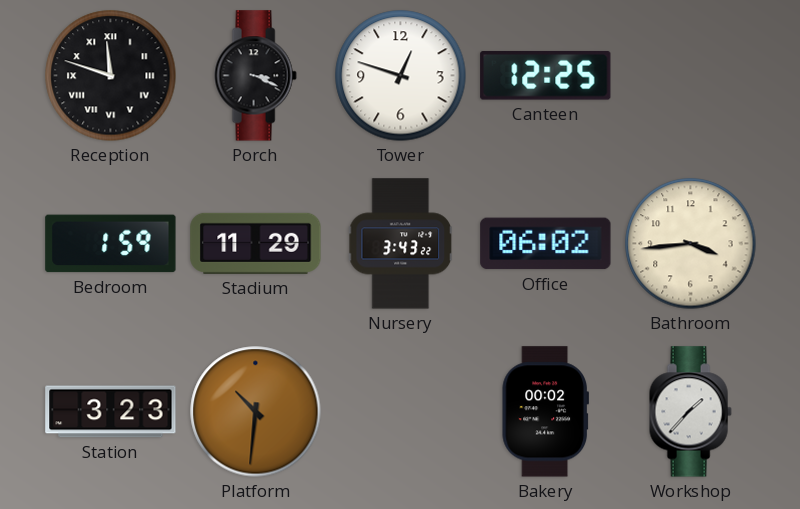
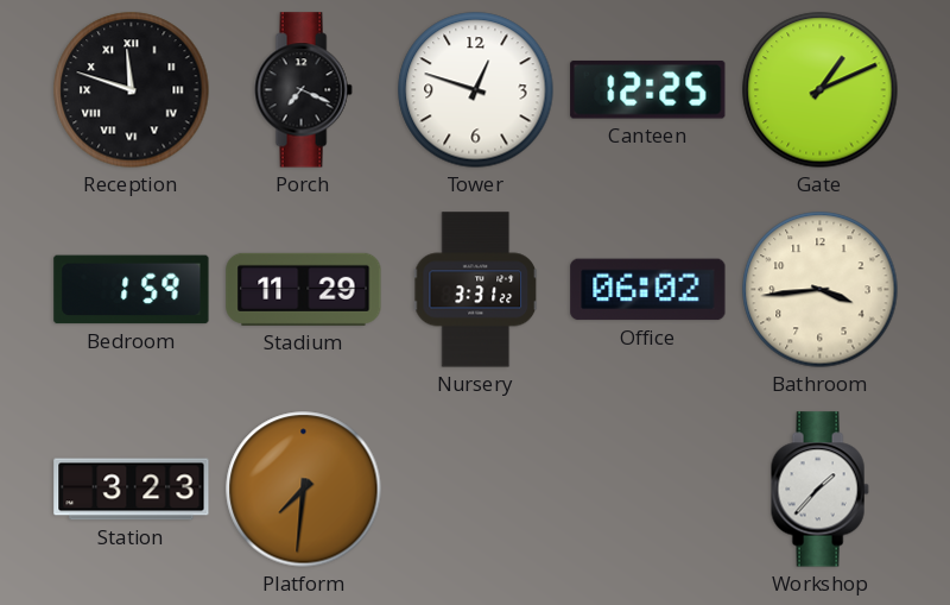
Porch: 3:19 -> 7:19 (303, 90)
Gate: none -> 1:11 (821, 90)
Nursery: 3:43 -> 3:31 (476, 290)
Platform: 10:31 -> 7:31 (304, 490)
Bakery: 00:02 -> none (545, 412)
